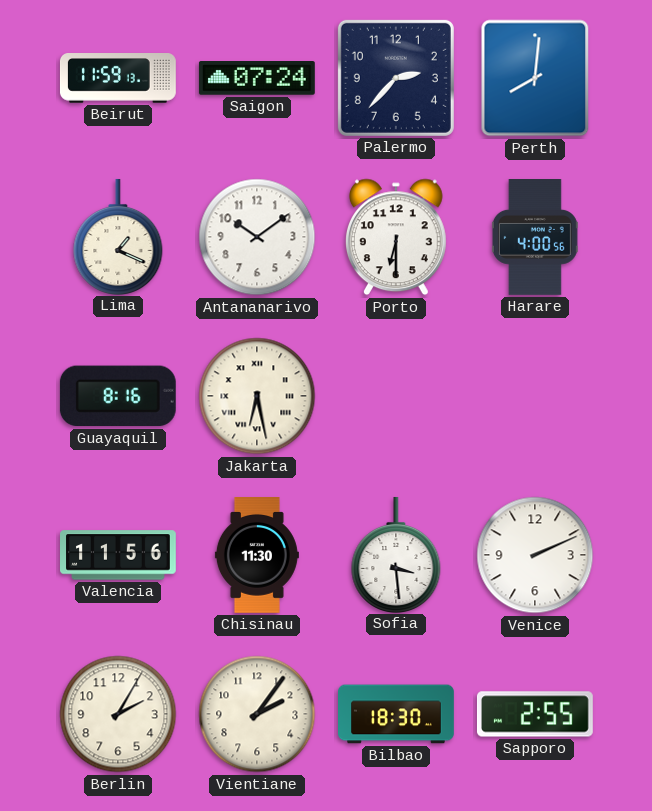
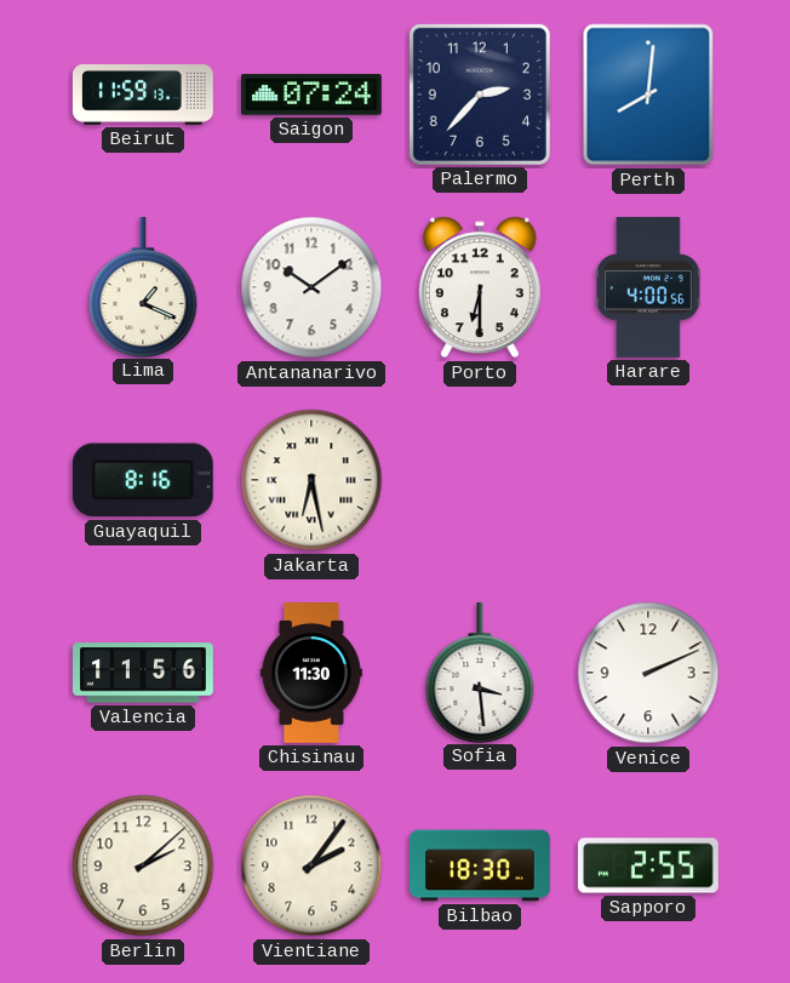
Berlin: 2:05 -> 2:08 (143, 865)
